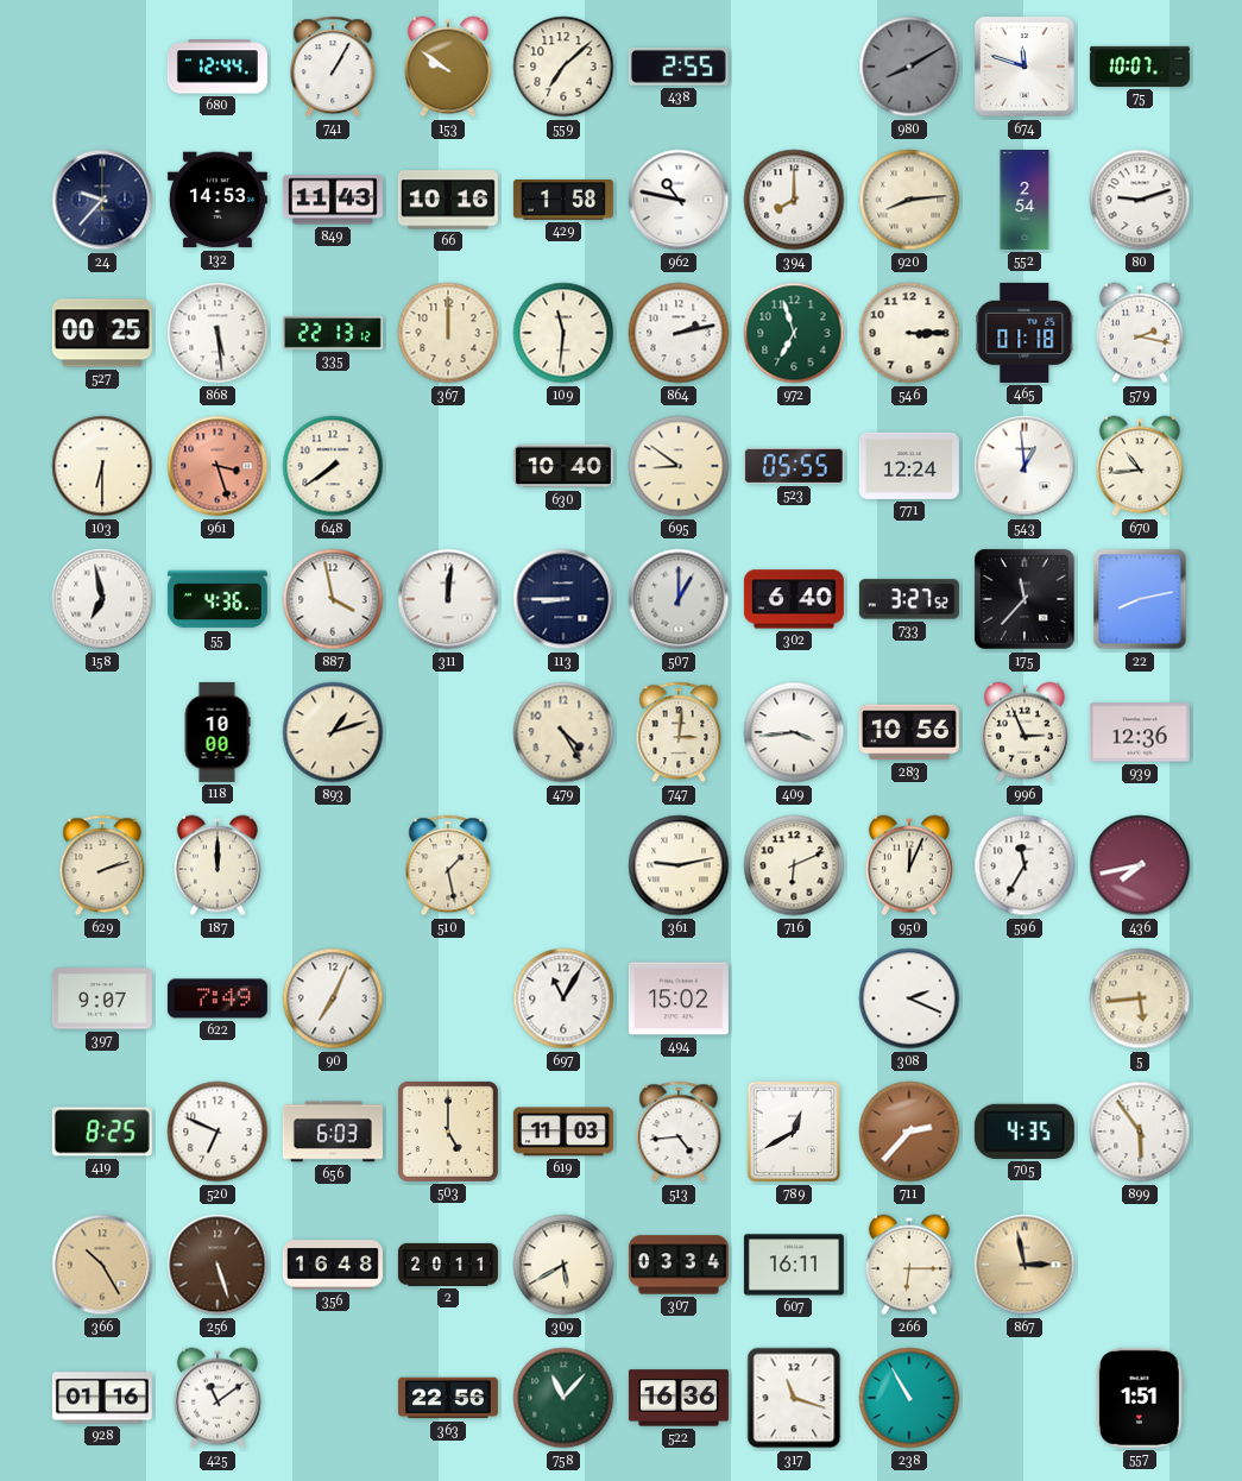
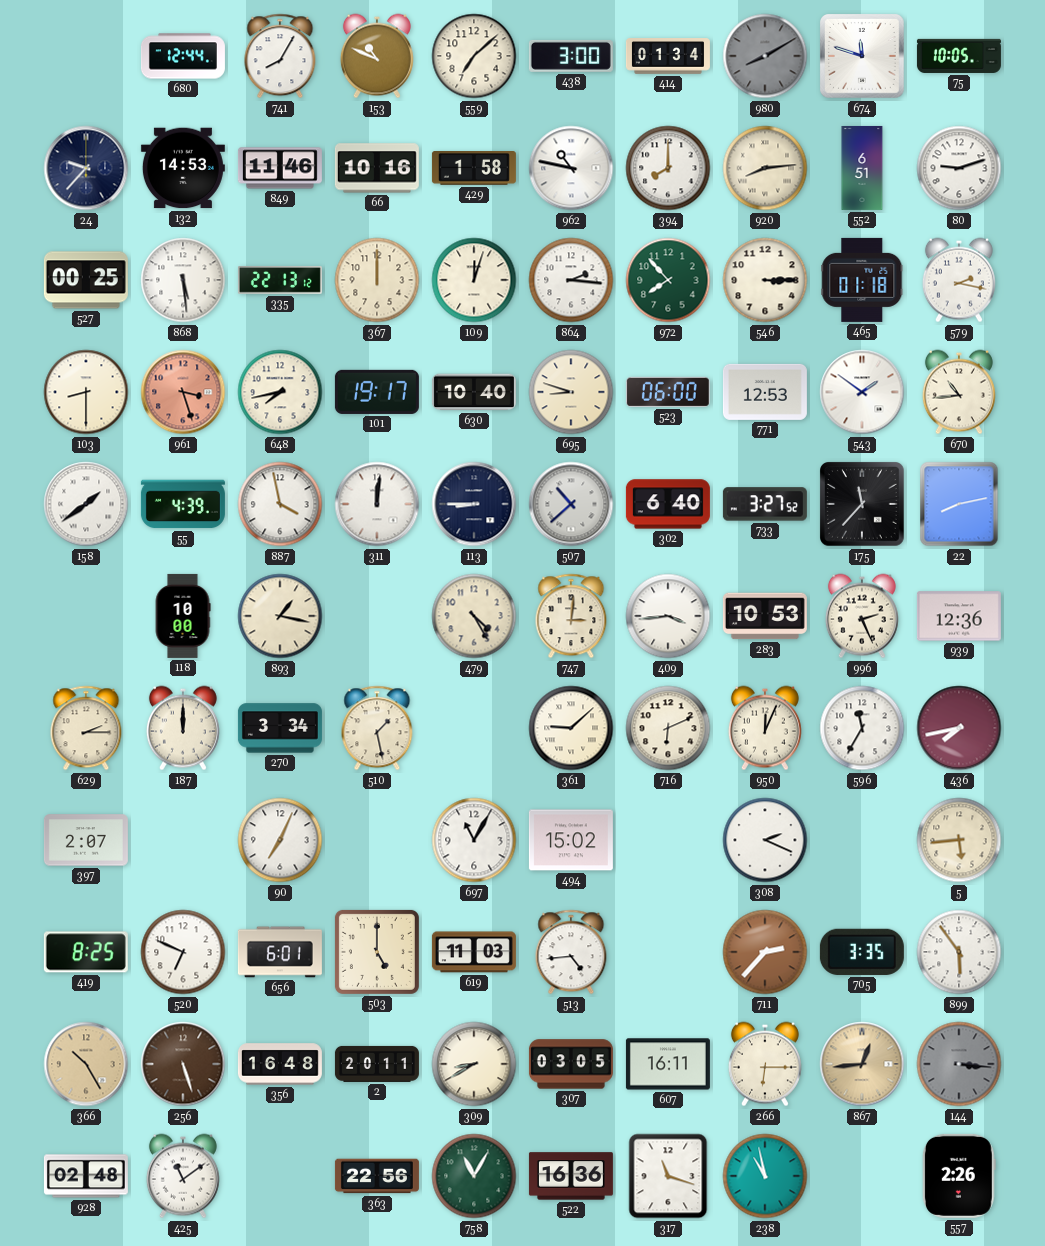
741: 1:05 -> 8:05 (280, 56)
153: 9:51 -> 10:49 (377, 56)
438: 2:55 -> 3:00 (571, 56)
414: none -> 01:34 (668, 56)
75: 10:07 -> 10:05 (959, 56)
849: 11:43 -> 11:46 (280, 168)
552: 2:54 -> 6:51 (862, 168)
109: 11:31 -> 12:03 (474, 280)
864: 2:13 -> 2:16 (571, 280)
972: 6:57 -> 7:53 (668, 280)
103: 6:30 -> 8:30 (86, 392)
648: 7:39 -> 7:43 (280, 392)
101: none -> 19:17 (377, 392)
695: 8:51 -> 8:48 (571, 392)
523: 05:55 -> 06:00 (668, 392)
771: 12:24 -> 12:53 (765, 392)
543: 12:59 -> 1:51 (862, 392)
158: 6:58 -> 1:39 (86, 504)
55: 4:36 -> 4:39 (183, 504)
507: 1:00 -> 10:38 (571, 504)
893: 1:12 -> 1:17 (280, 616)
283: 10:56 -> 10:53 (765, 616)
996: 2:56 -> 2:26 (862, 616)
629: 2:12 -> 2:15 (86, 728)
270: none -> 3:34 (280, 728)
361: 9:13 -> 9:08 (571, 728)
397: 9:07 -> 2:07 (86, 840)
622: 7:49 -> none (217, 998)
656: 6:03 -> 6:01 (280, 952)
789: 12:40 -> none (794, 1132)
705: 4:35 -> 3:35 (862, 952)
309: 5:40 -> 8:40 (474, 1064)
307: 03:34 -> 03:05 (571, 1064)
867: 2:58 -> 12:44 (862, 1064)
144: none -> 3:16 (959, 1064)
928: 01:16 -> 02:48 (86, 1176)
758: 11:07 -> 11:05 (474, 1176)
238: 10:55 -> 10:58 (765, 1176)
557: 1:51 -> 2:26 (959, 1176)
